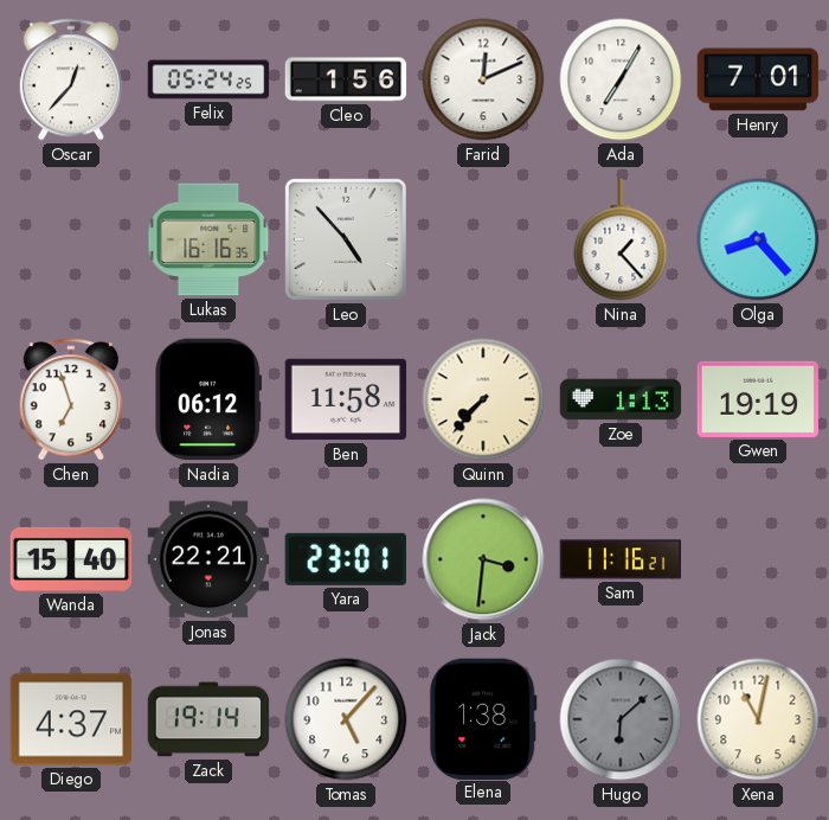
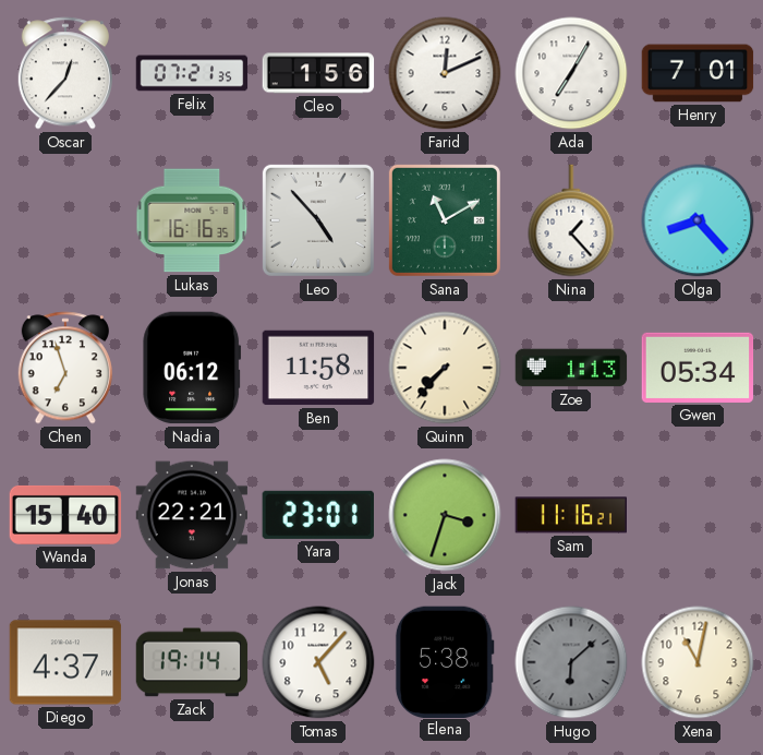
Felix: 05:24 -> 07:21 (192, 73)
Sana: none -> 11:10 (445, 220)
Gwen: 19:19 -> 05:34 (698, 368)
Jack: 3:31 -> 3:33 (445, 515)
Elena: 1:38 -> 5:38 (445, 661)
